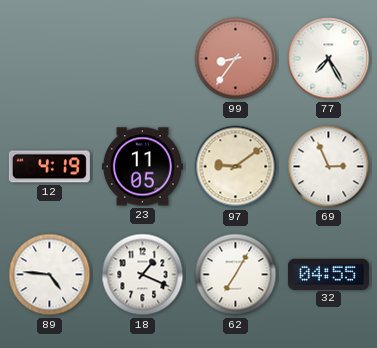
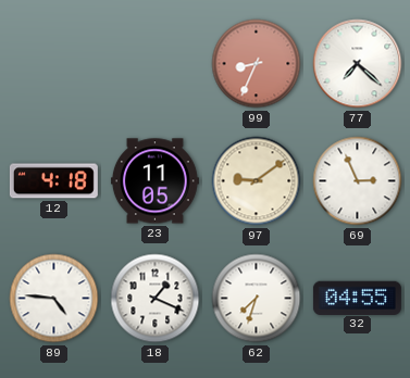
99: 8:36 -> 8:34 (257, 64)
77: 7:25 -> 7:22 (358, 64)
12: 4:19 -> 4:18 (53, 181)
62: 7:05 -> 7:33 (257, 299)
